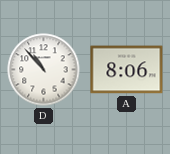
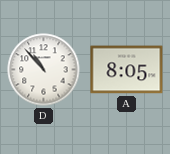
A: 8:06 -> 8:05 (127, 70)
